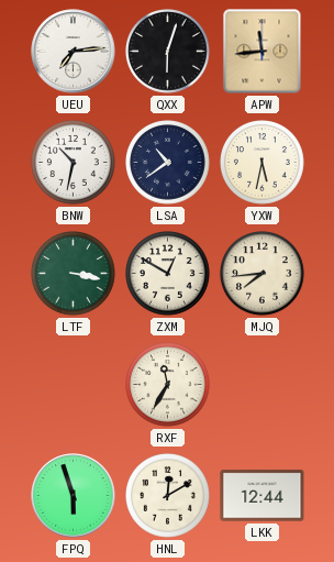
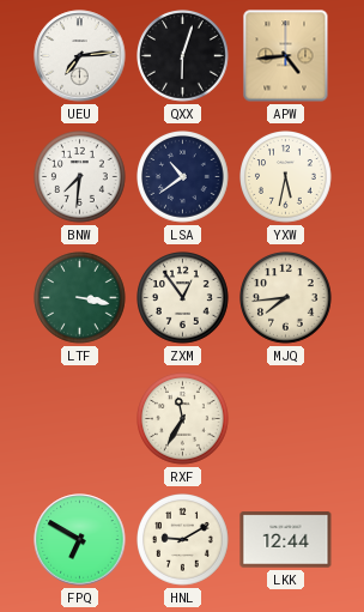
APW: 11:44 -> 4:44 (286, 56)
BNW: 10:32 -> 7:31 (80, 177)
ZXM: 12:50 -> 12:54 (183, 298)
FPQ: 5:57 -> 6:50 (80, 540)
HNL: 12:10 -> 9:10 (183, 540)
